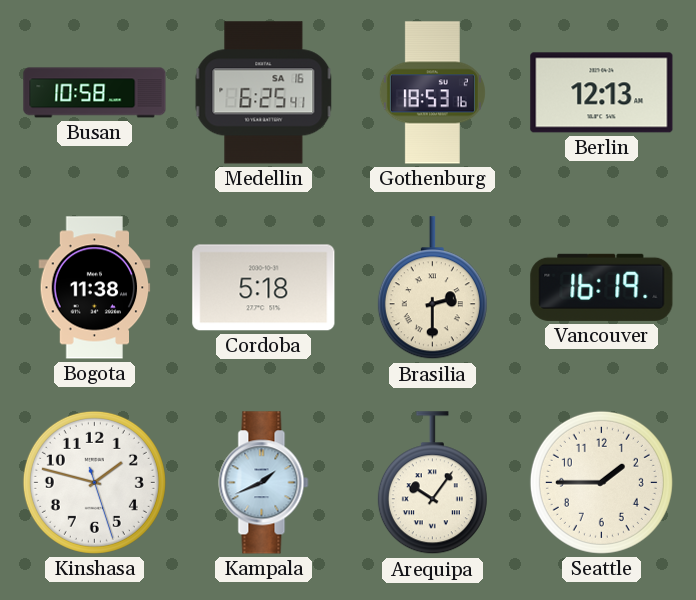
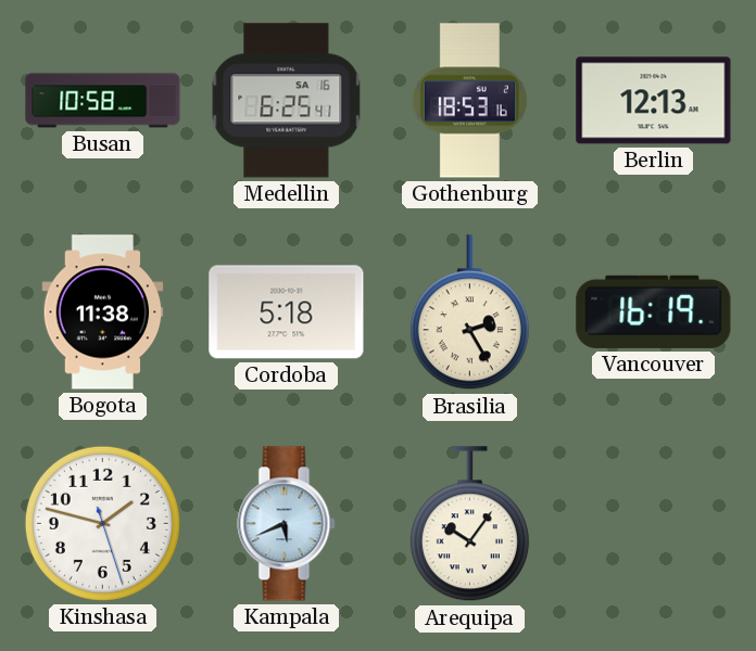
Brasilia: 2:30 -> 2:25 (469, 312)
Kampala: 1:41 -> 5:41 (287, 524)
Seattle: 1:45 -> none (601, 482)
